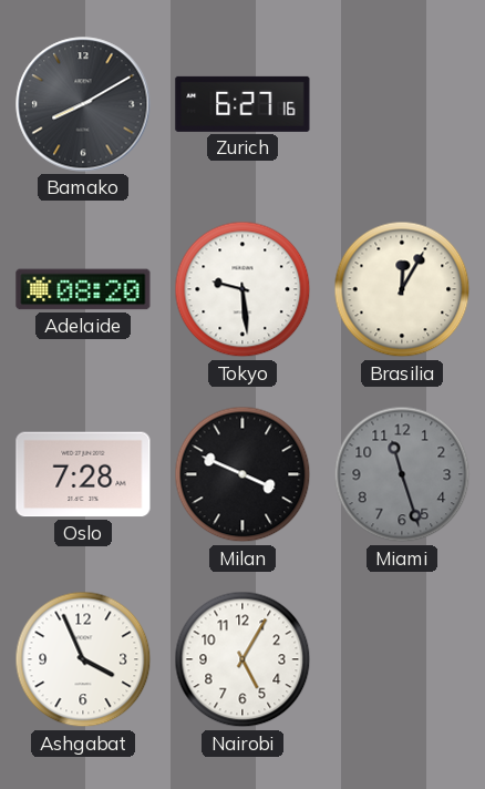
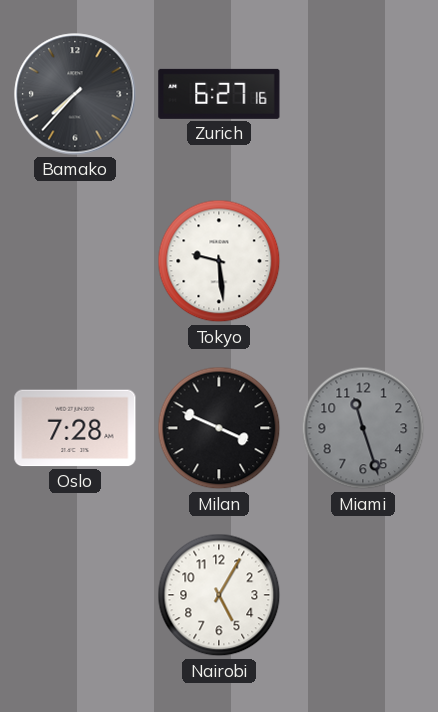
Bamako: 8:10 -> 7:37 (75, 94)
Adelaide: 08:20 -> none (83, 289)
Brasilia: 12:05 -> none (402, 289)
Ashgabat: 3:56 -> none (83, 659)
